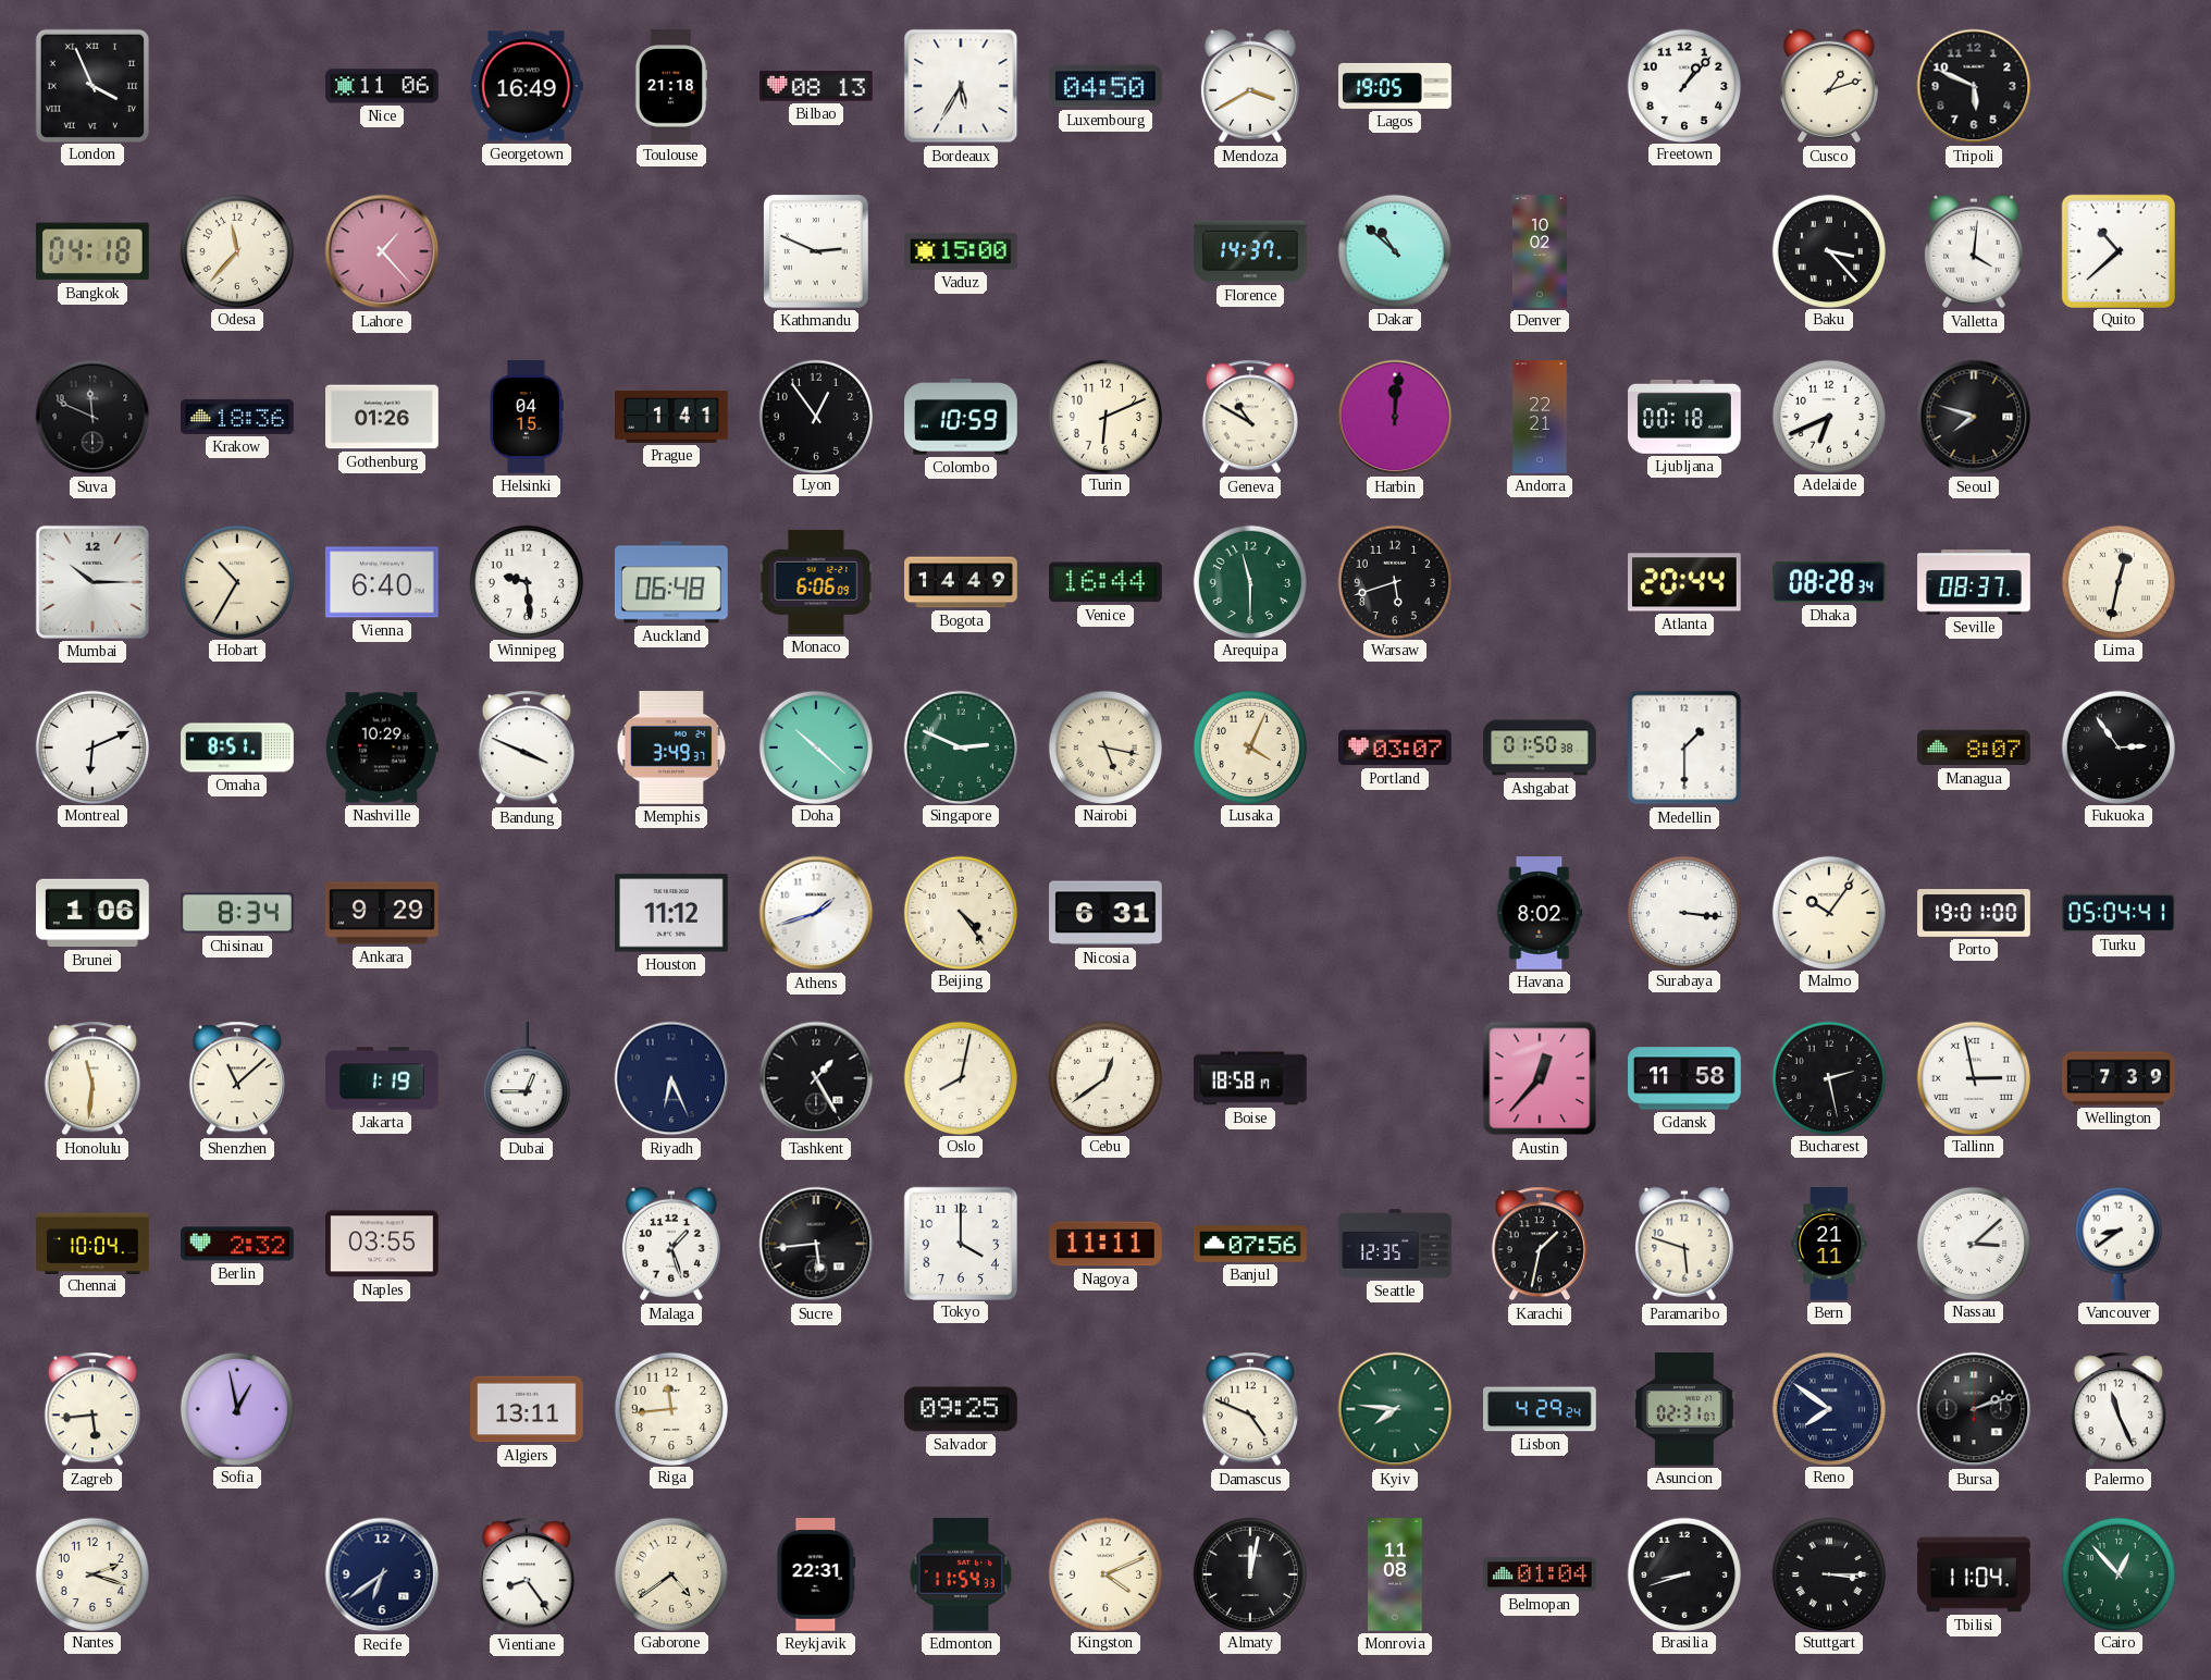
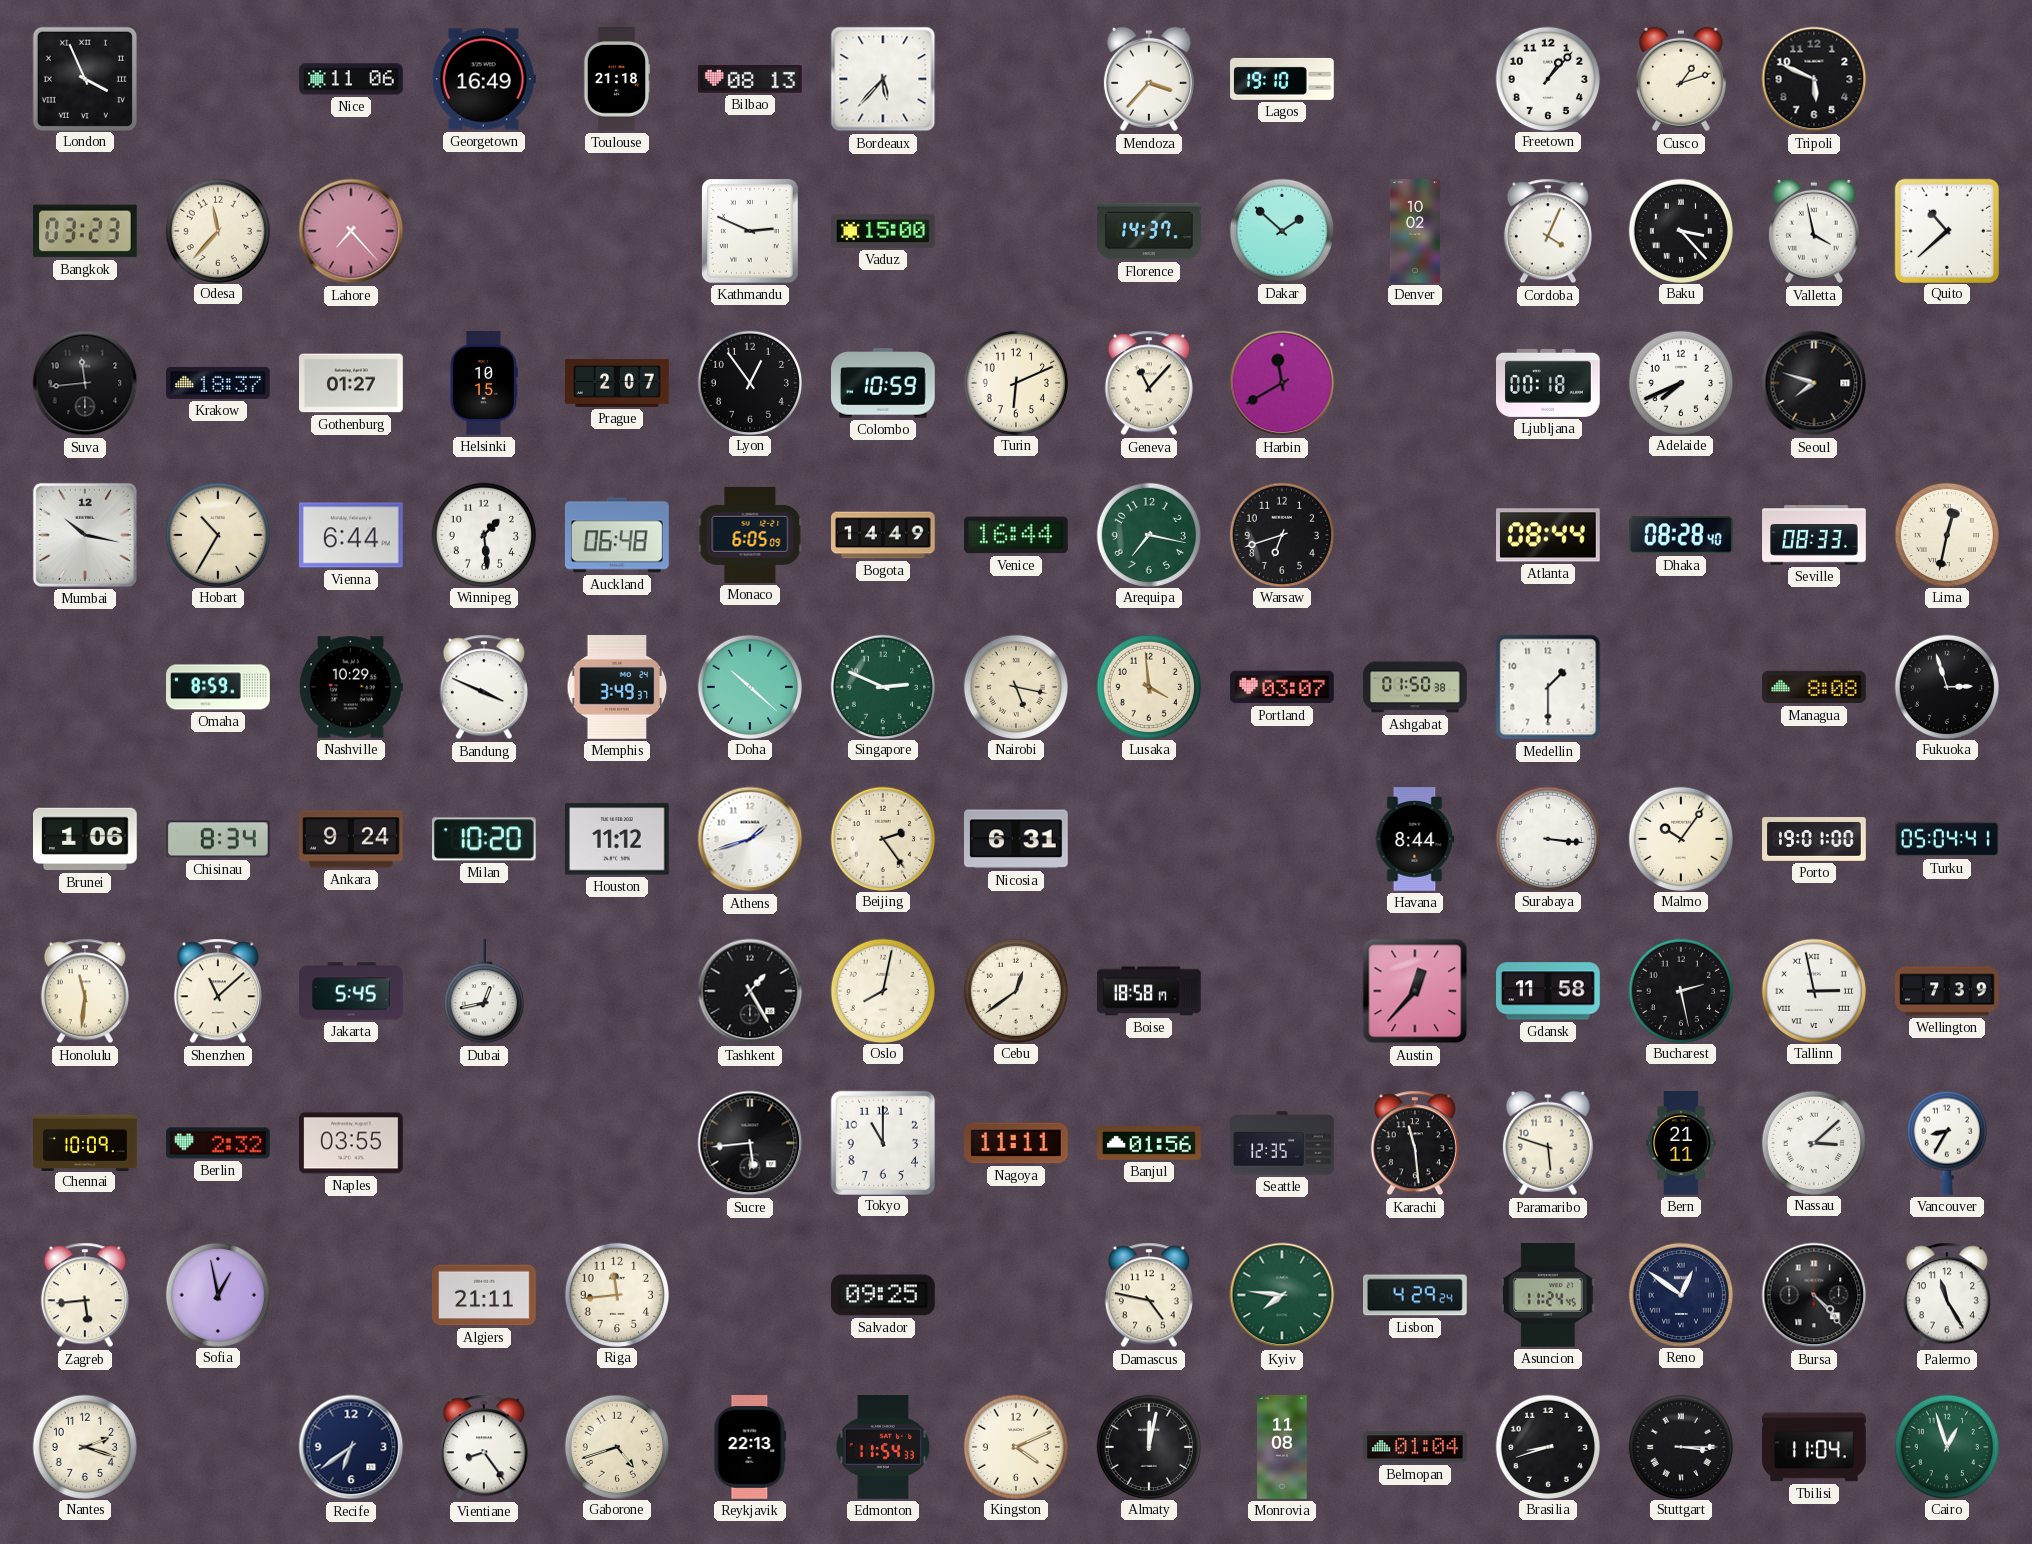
Bordeaux: 5:35 -> 5:37 (883, 79)
Luxembourg: 04:50 -> none (1105, 86)
Mendoza: 3:40 -> 3:37 (1149, 79)
Lagos: 19:05 -> 19:10 (1282, 79)
Bangkok: 04:18 -> 03:23 (86, 231)
Lahore: 1:23 -> 7:23 (351, 231)
Dakar: 10:52 -> 1:52 (1281, 230)
Cordoba: none -> 4:04 (1548, 231)
Valletta: 4:01 -> 3:58 (1814, 231)
Suva: 11:49 -> 11:44 (85, 383)
Krakow: 18:36 -> 18:37 (219, 383)
Gothenburg: 01:26 -> 01:27 (352, 383)
Helsinki: 04:15 -> 10:15 (484, 383)
Prague: 1:41 -> 2:07 (617, 383)
Geneva: 10:50 -> 11:07 (1149, 383)
Harbin: 12:01 -> 11:40 (1282, 383)
Andorra: 22:21 -> none (1540, 417)
Adelaide: 6:41 -> 7:41 (1680, 382)
Mumbai: 10:15 -> 10:17 (85, 535)
Vienna: 6:40 -> 6:44 (351, 535)
Winnipeg: 9:29 -> 1:29 (483, 534)
Monaco: 6:06 -> 6:05 (750, 535)
Arequipa: 11:30 -> 7:17 (1148, 534)
Warsaw: 5:42 -> 6:42 (1281, 534)
Atlanta: 20:44 -> 08:44 (1549, 535)
Dhaka: 08:28:34 -> 08:28:40 (1682, 535)
Seville: 08:37 -> 08:33 (1814, 535)
Montreal: 6:11 -> none (91, 746)
Omaha: 8:51 -> 8:59 (218, 687)
Lusaka: 4:04 -> 3:59 (1148, 686)
Managua: 8:07 -> 8:08 (1815, 687)
Fukuoka: 2:54 -> 2:57 (1946, 686)
Ankara: 9:29 -> 9:24 (352, 839)
Milan: none -> 10:20 (485, 839)
Beijing: 4:24 -> 2:24 (882, 838)
Havana: 8:02 -> 8:44 (1415, 839)
Jakarta: 1:19 -> 5:45 (351, 991)
Dubai: 12:45 -> 12:43 (484, 992)
Riyadh: 6:26 -> none (671, 1078)
Chennai: 10:04 -> 10:09 (85, 1142)
Malaga: 1:27 -> none (671, 1244)
Tokyo: 4:00 -> 11:00 (882, 1142)
Banjul: 07:56 -> 01:56 (1149, 1143)
Karachi: 1:32 -> 11:29 (1415, 1143)
Vancouver: 8:39 -> 8:35 (1947, 1143)
Algiers: 13:11 -> 21:11 (485, 1295)
Damascus: 4:49 -> 4:47 (1149, 1295)
Asuncion: 02:31 -> 11:24 (1548, 1296)
Reno: 7:51 -> 12:51 (1680, 1294)
Bursa: 2:12 -> 4:23 (1814, 1295)
Palermo: 11:26 -> 11:25 (1947, 1295)
Gaborone: 4:39 -> 4:42 (616, 1446)
Reykjavik: 22:31 -> 22:13 (750, 1448)
Cairo: 12:53 -> 12:57 (1946, 1446)
